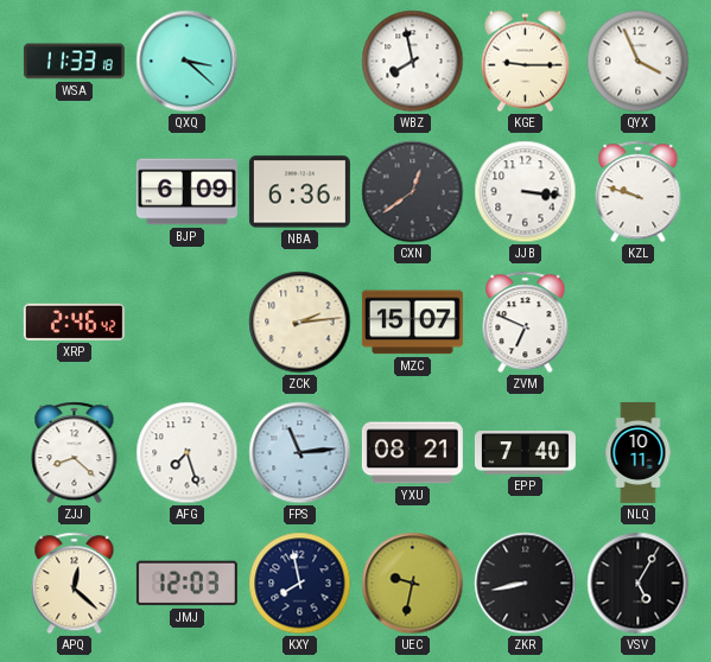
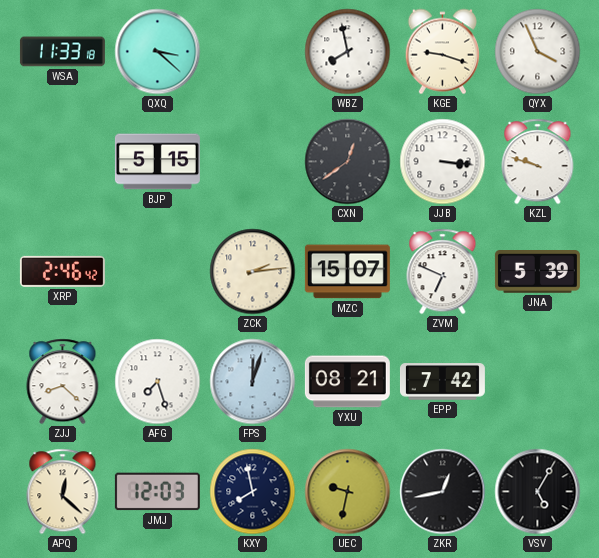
KGE: 9:15 -> 9:18 (442, 52)
BJP: 6:09 -> 5:15 (157, 162)
NBA: 6:36 -> none (299, 192)
JNA: none -> 5:39 (537, 272)
FPS: 11:14 -> 12:03 (253, 382)
EPP: 7:40 -> 7:42 (442, 382)
NLQ: 10:11 -> none (639, 452)
ZKR: 8:43 -> 12:43 (443, 492)
